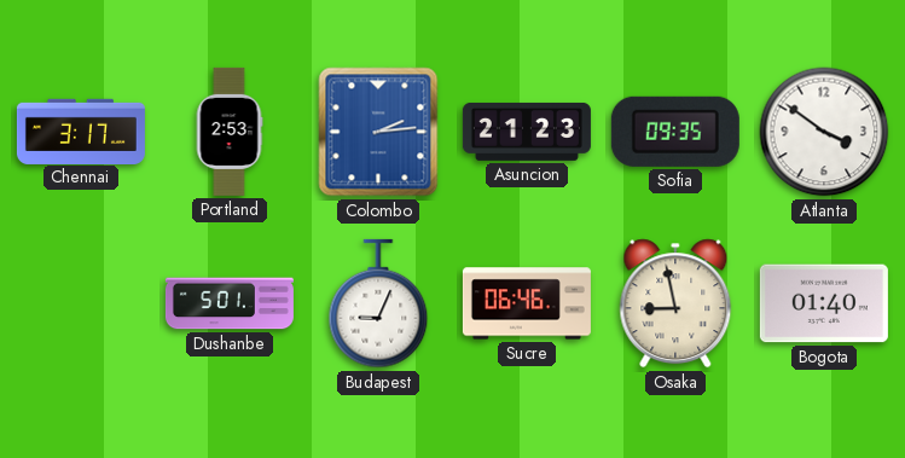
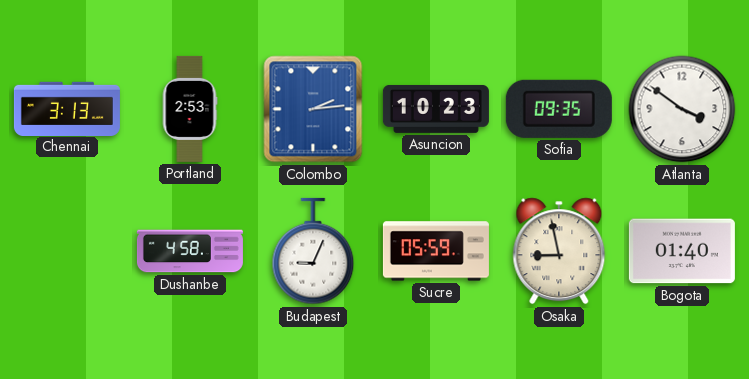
Chennai: 3:17 -> 3:13 (67, 108)
Asuncion: 21:23 -> 10:23 (436, 109)
Dushanbe: 5:01 -> 4:58 (190, 251)
Sucre: 06:46 -> 05:59 (436, 251)
